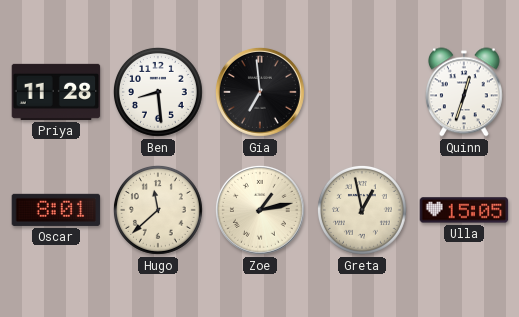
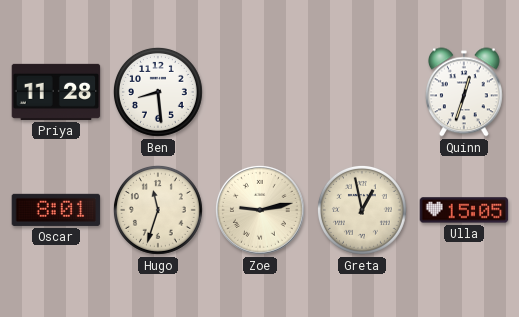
Gia: 6:59 -> none (260, 92)
Hugo: 11:38 -> 11:33 (158, 210)
Zoe: 1:13 -> 9:13 (260, 210)
